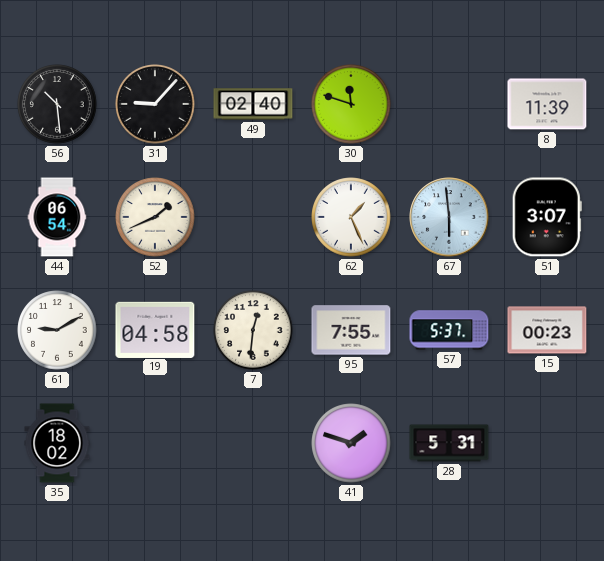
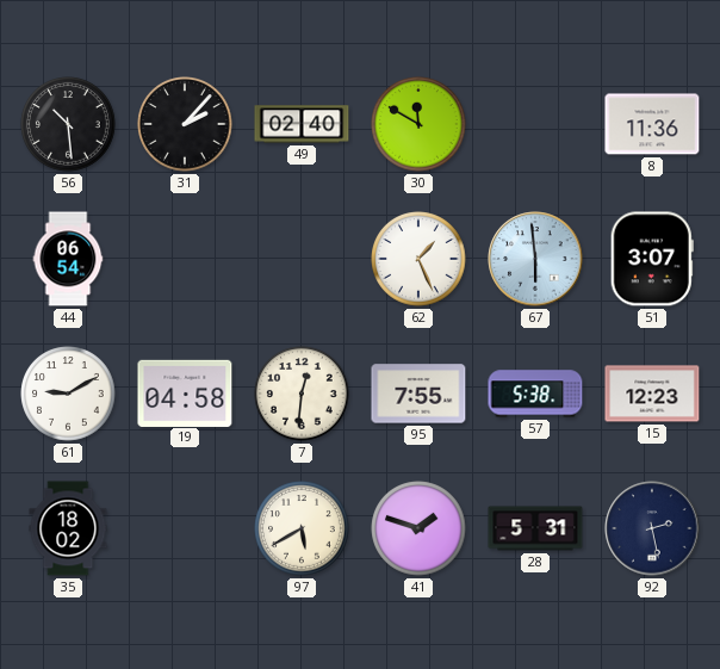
31: 9:07 -> 2:07 (185, 124)
30: 11:48 -> 11:50 (418, 124)
8: 11:39 -> 11:36 (652, 124)
52: 1:41 -> none (155, 217)
57: 5:37 -> 5:38 (535, 394)
15: 00:23 -> 12:23 (652, 394)
97: none -> 5:40 (302, 528)
92: none -> 2:28 (652, 528)
